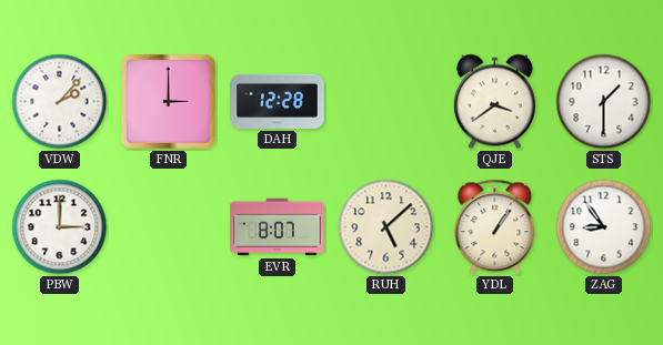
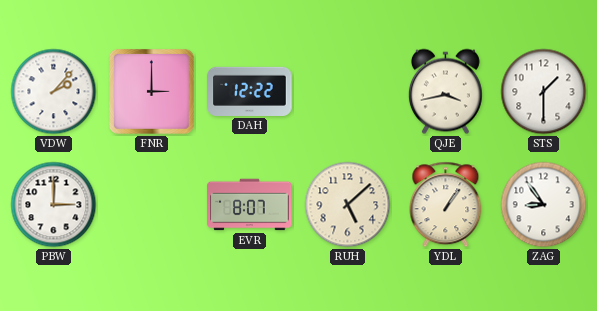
DAH: 12:28 -> 12:22 (250, 91)
QJE: 3:39 -> 3:43 (445, 92)
